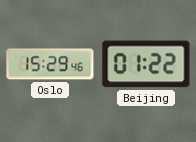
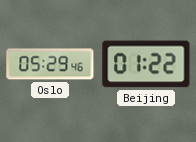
Oslo: 15:29 -> 05:29 (50, 64)
